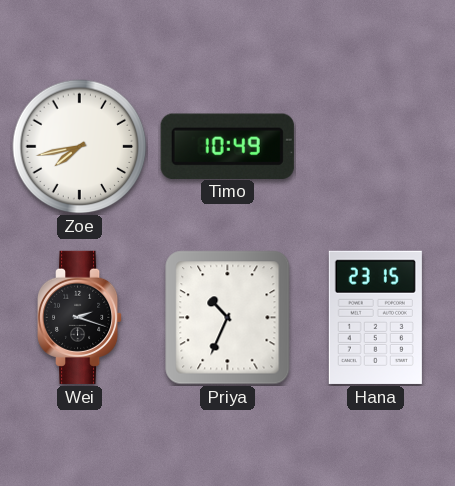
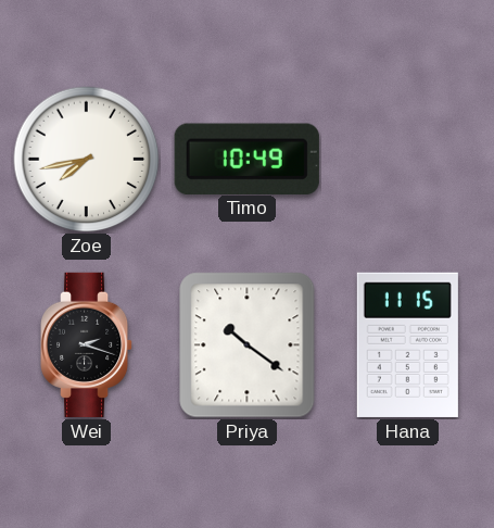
Priya: 10:34 -> 10:21 (248, 345)
Hana: 23:15 -> 11:15 (407, 344)
